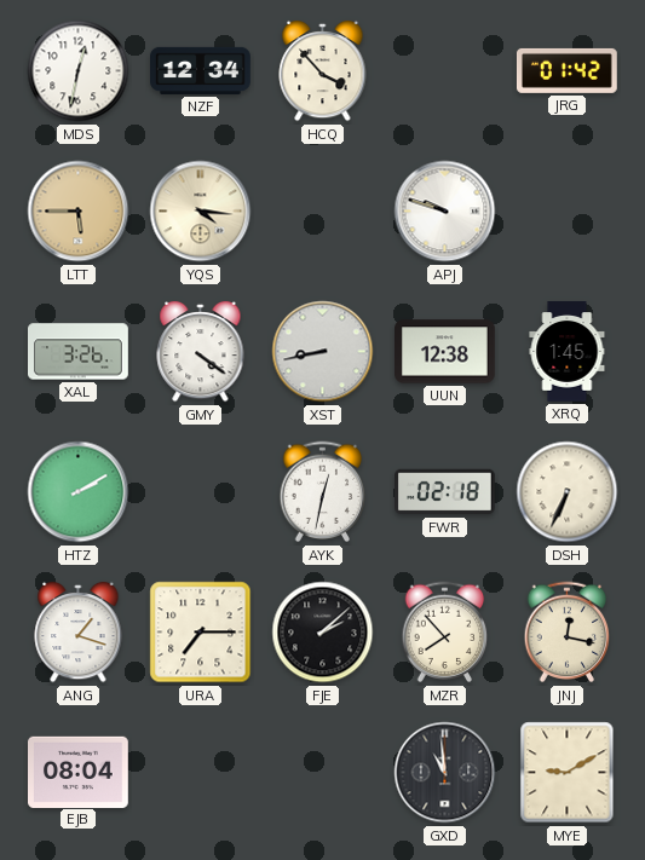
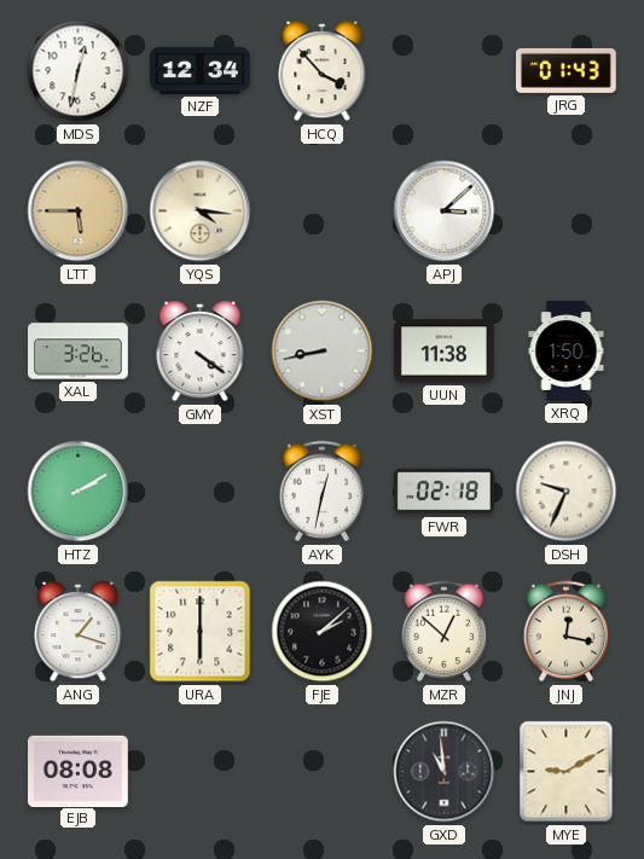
JRG: 01:42 -> 01:43 (565, 70)
APJ: 9:48 -> 3:08 (445, 211)
UUN: 12:38 -> 11:38 (445, 352)
XRQ: 1:45 -> 1:50 (567, 352)
DSH: 6:34 -> 9:34 (567, 492)
URA: 7:15 -> 6:00 (201, 632)
MZR: 7:53 -> 12:52 (445, 632)
EJB: 08:04 -> 08:08 (79, 771)
